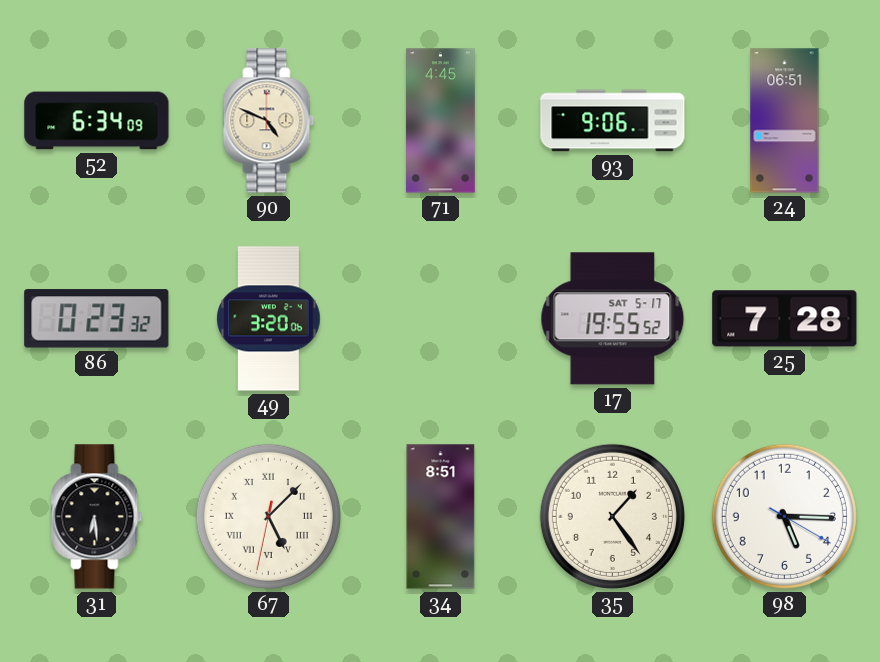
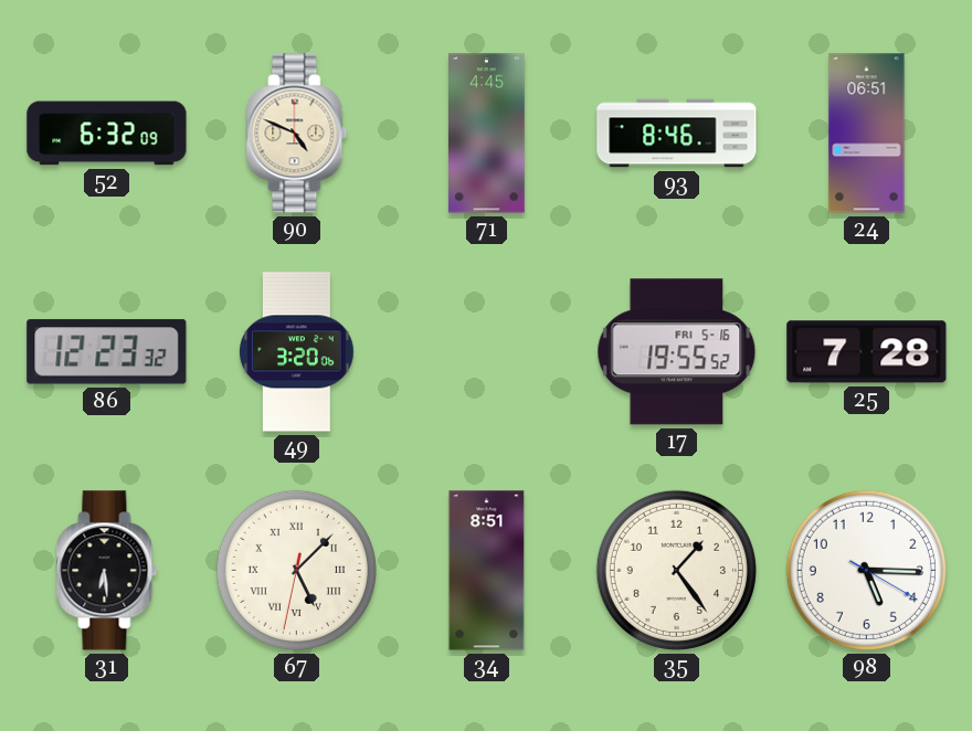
52: 6:34 -> 6:32 (107, 134)
93: 9:06 -> 8:46 (677, 134)
86: 0:23 -> 12:23 (107, 352)
17 date: SAT 5-17 -> FRI 5-16 (677, 352)
